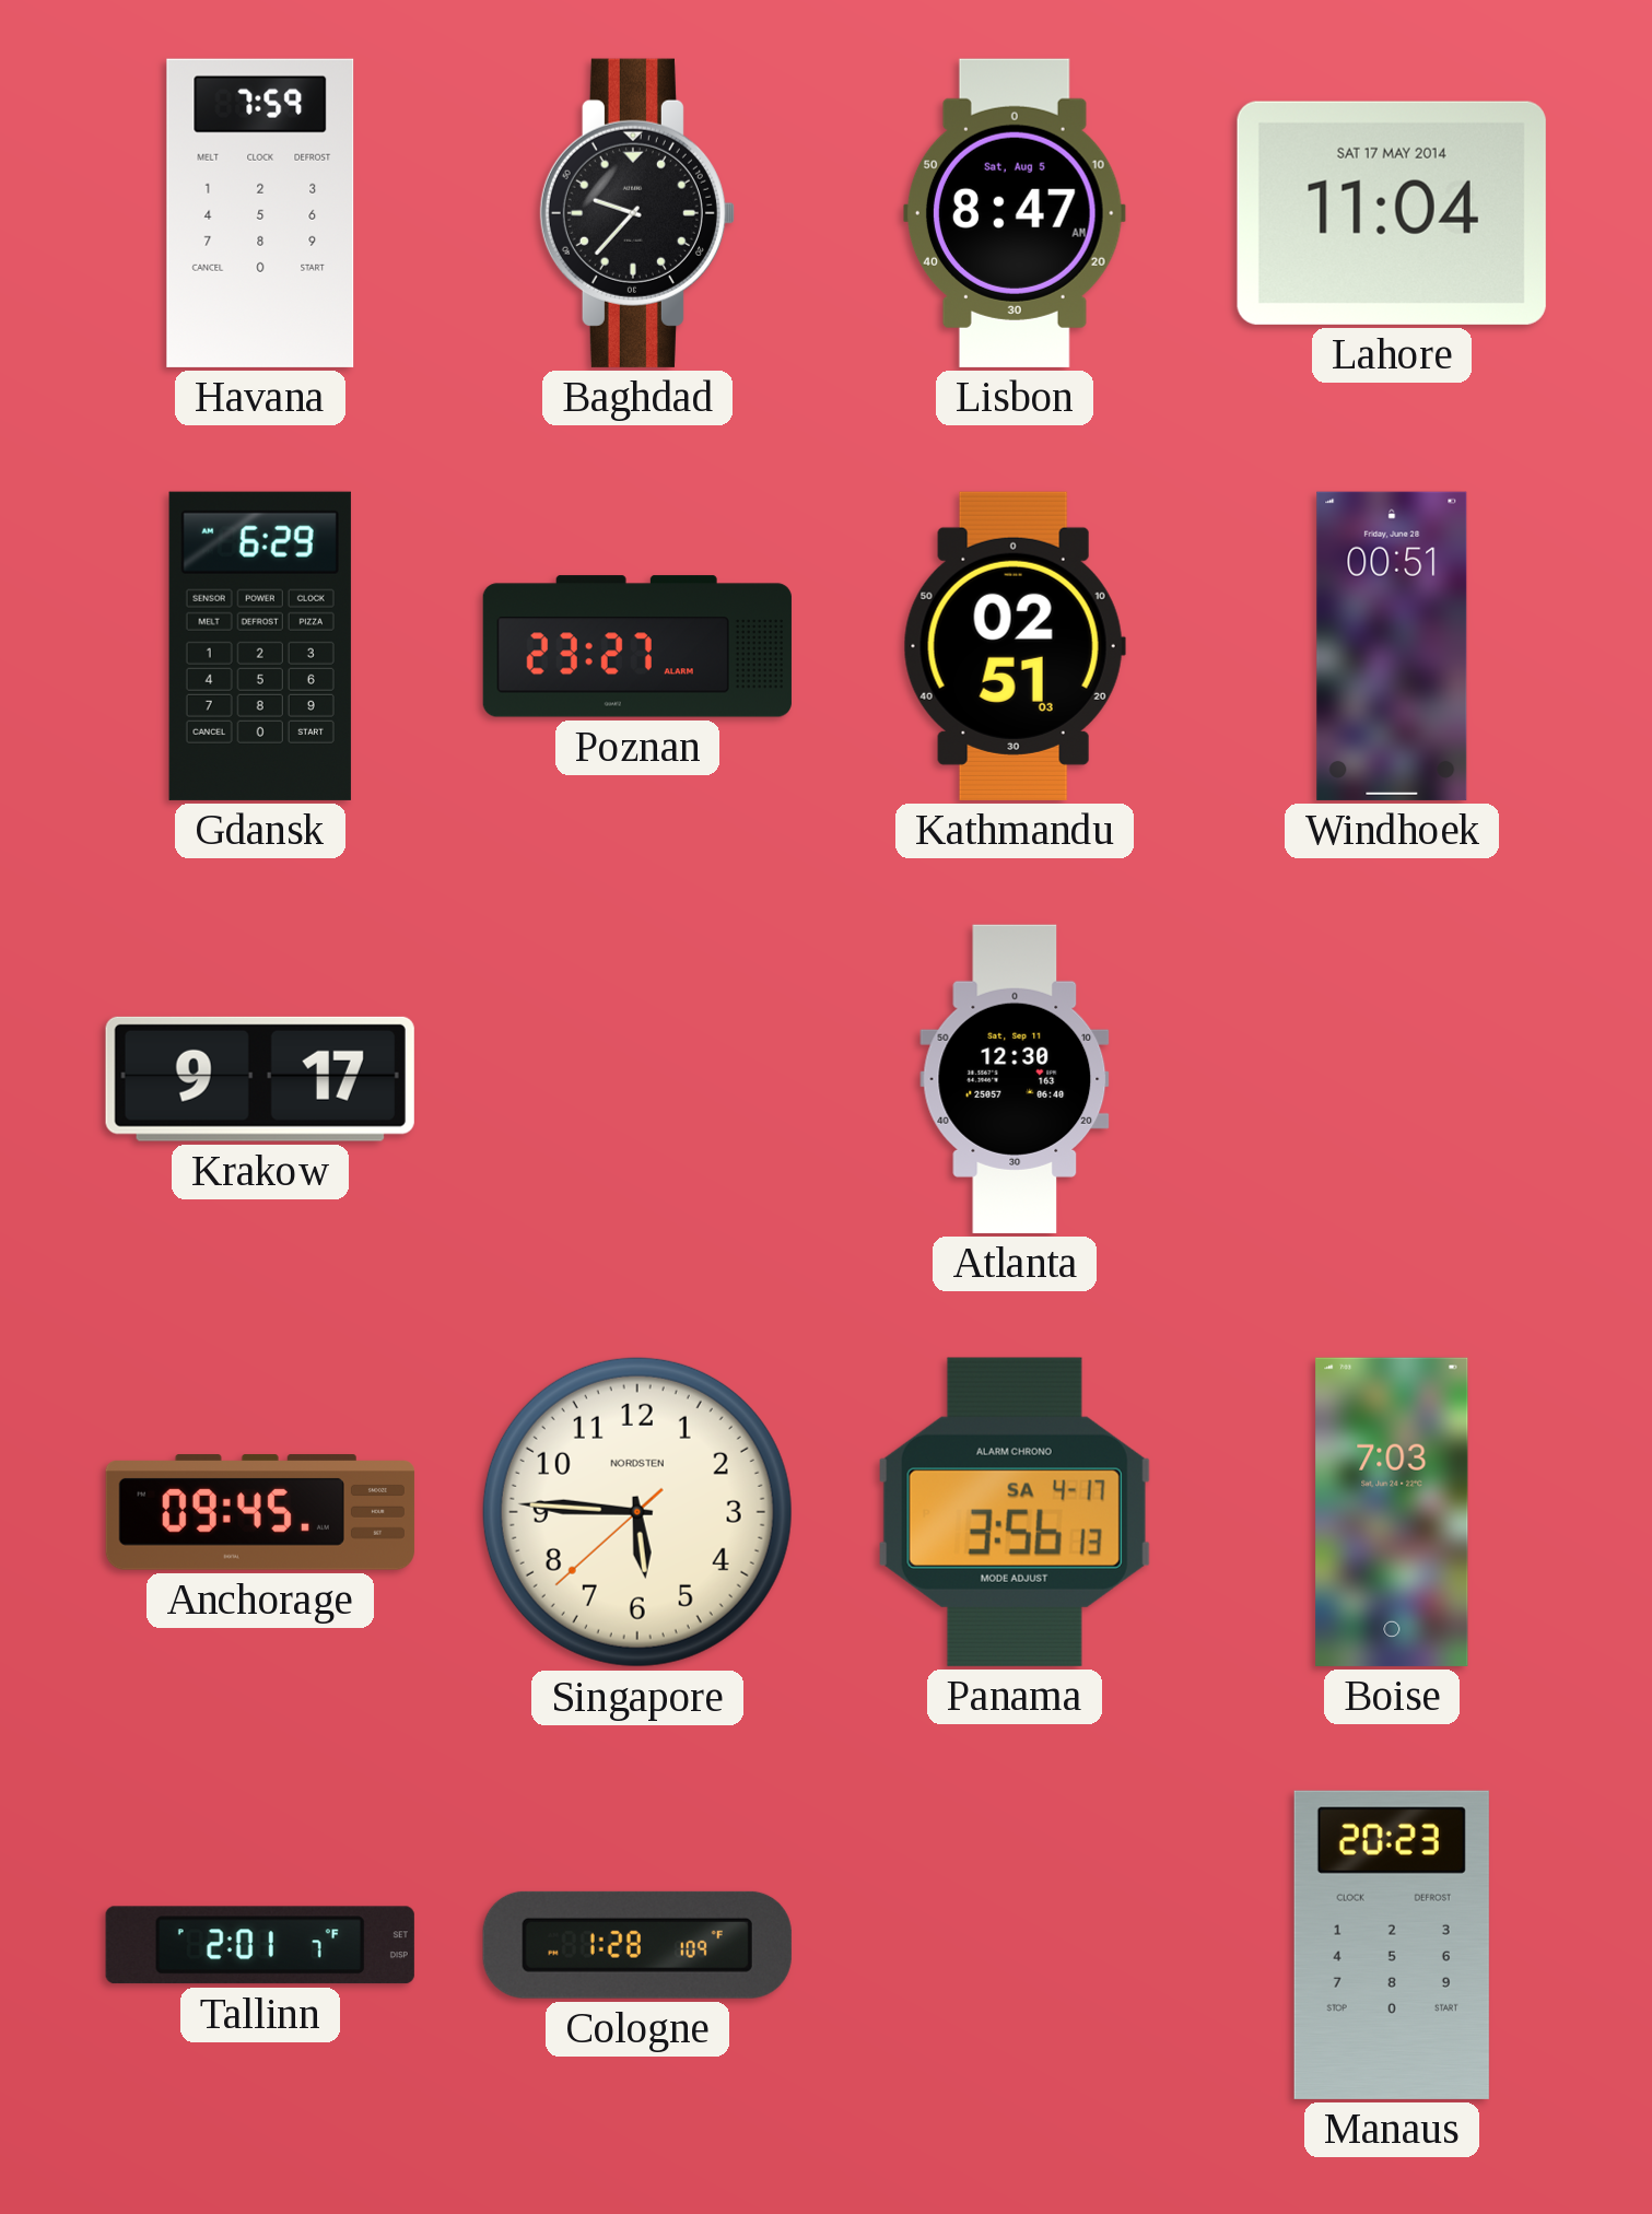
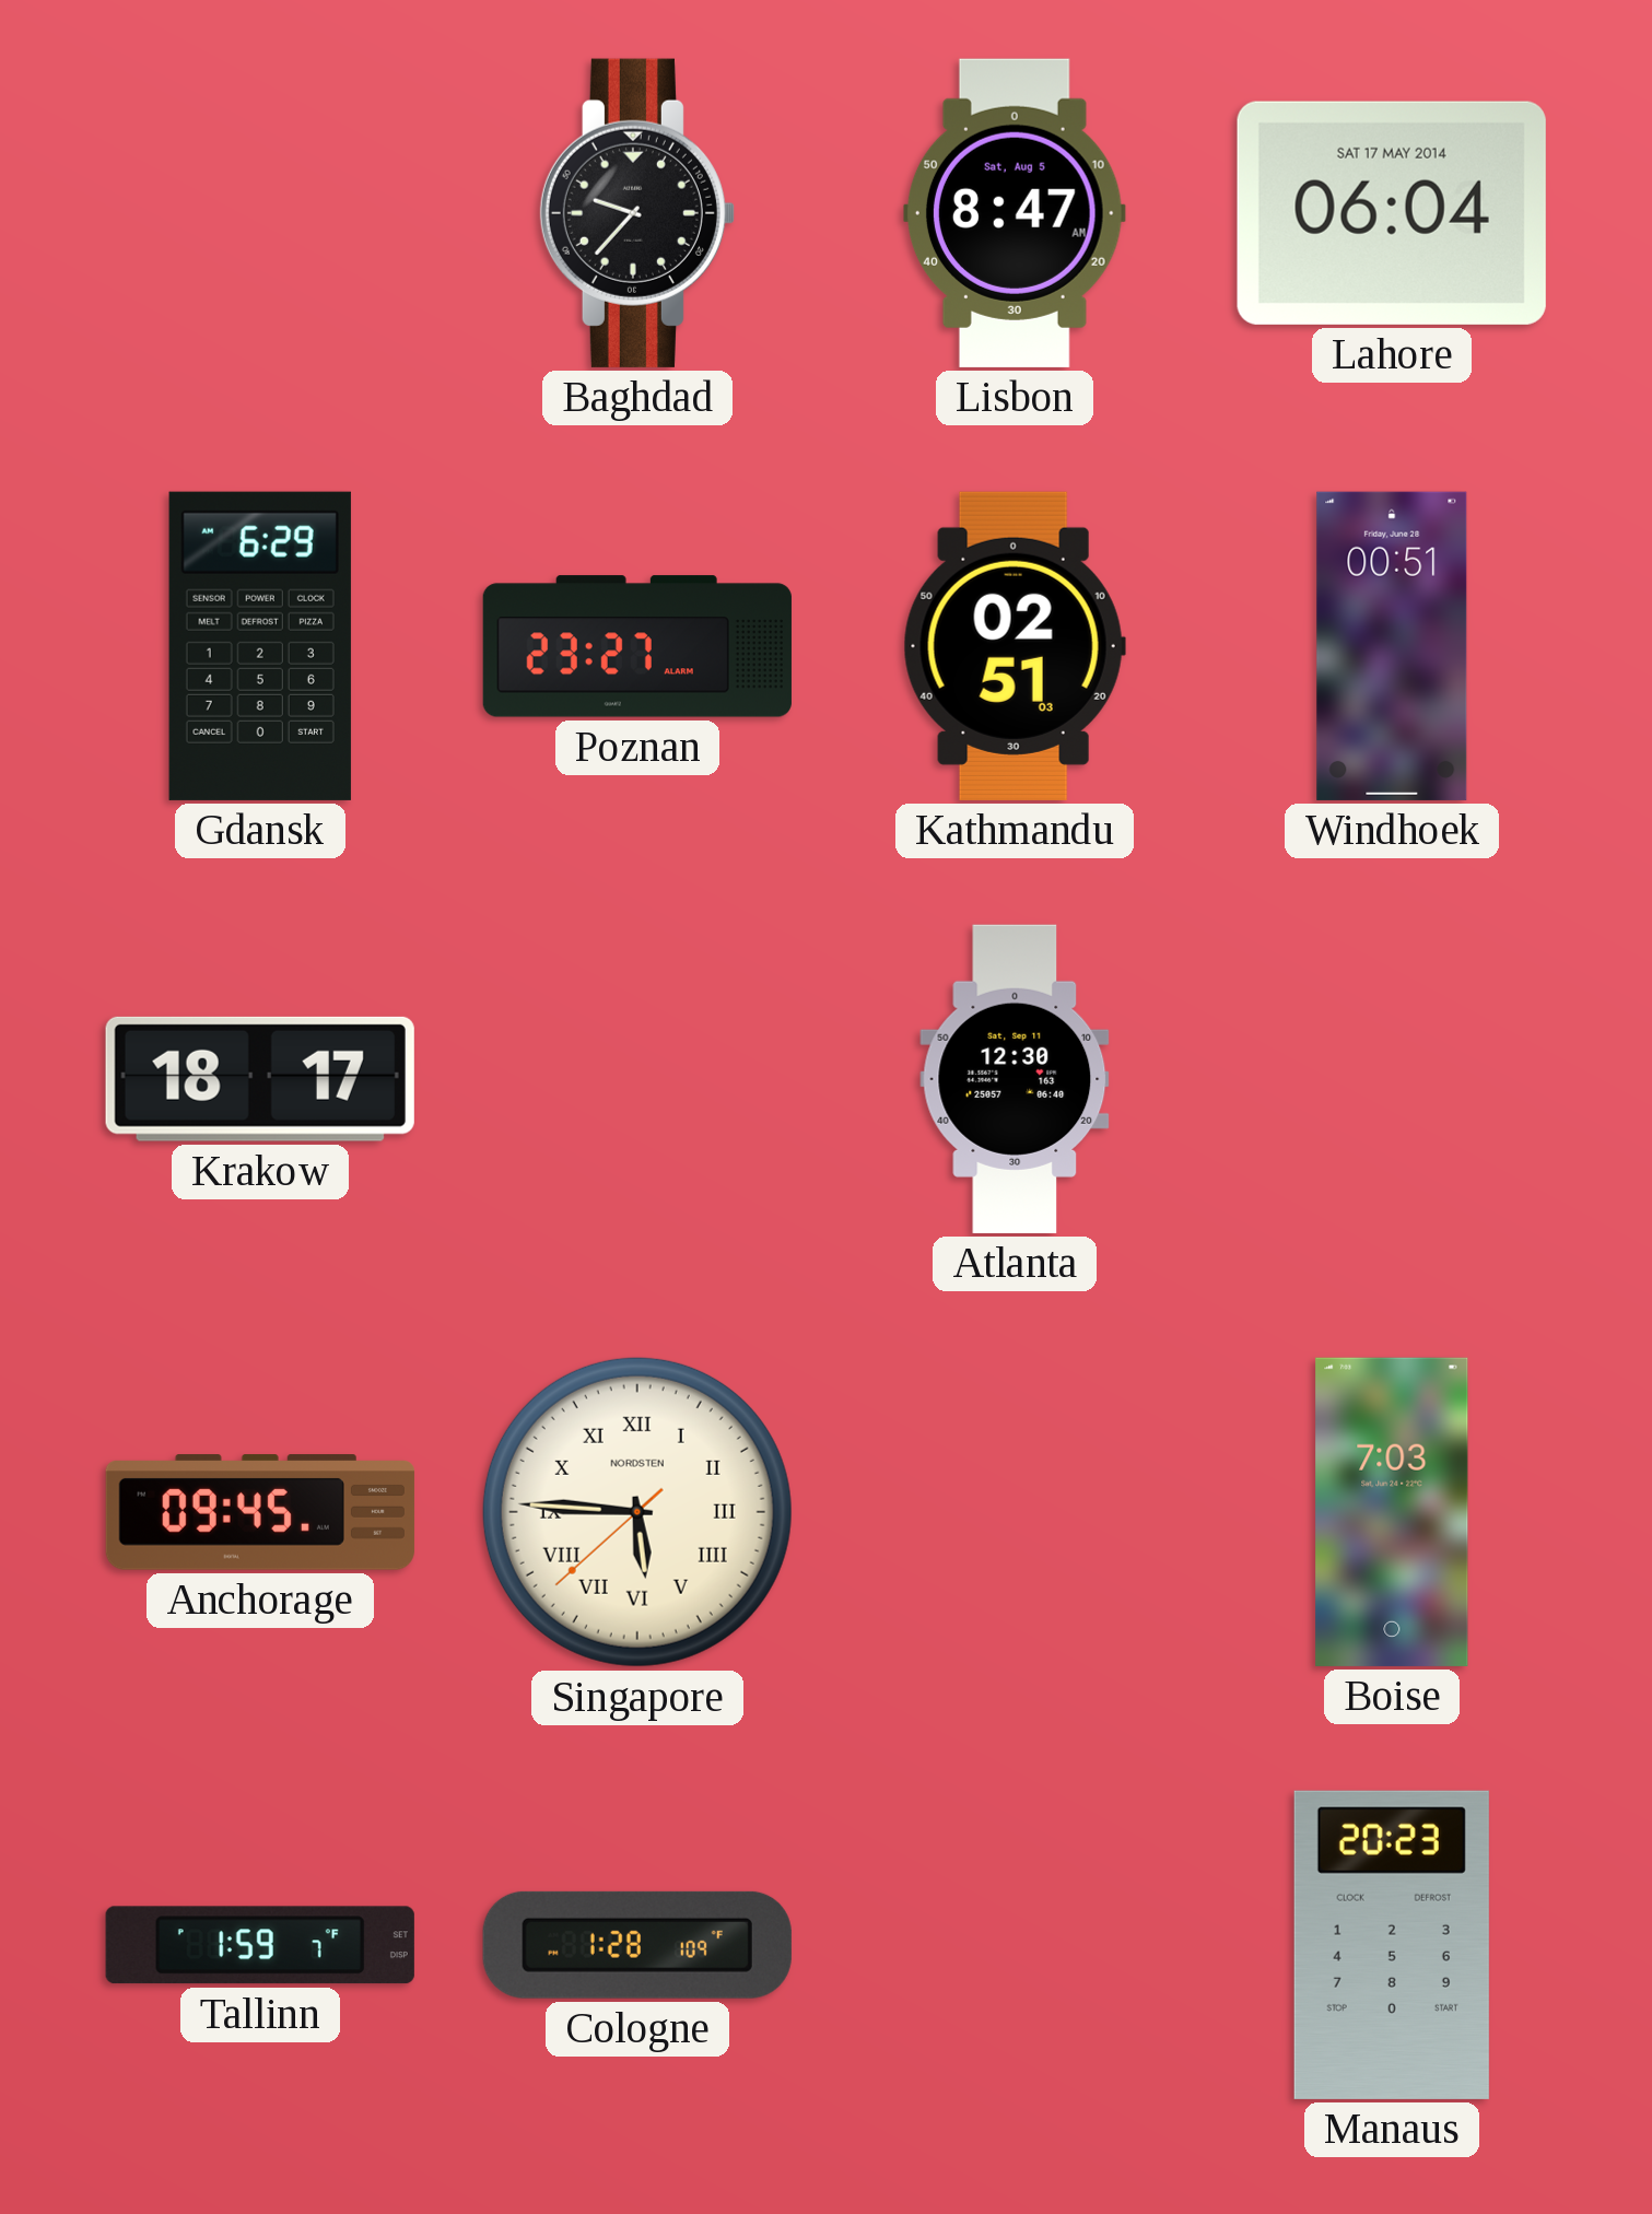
Havana: 7:59 -> none (260, 213)
Lahore: 11:04 -> 06:04 (1392, 213)
Krakow: 9:17 -> 18:17 (260, 1079)
Singapore numerals: Arabic -> Roman (637, 1512)
Panama: 3:56 -> none (1015, 1512)
Tallinn: 2:01 -> 1:59 (260, 1945)
